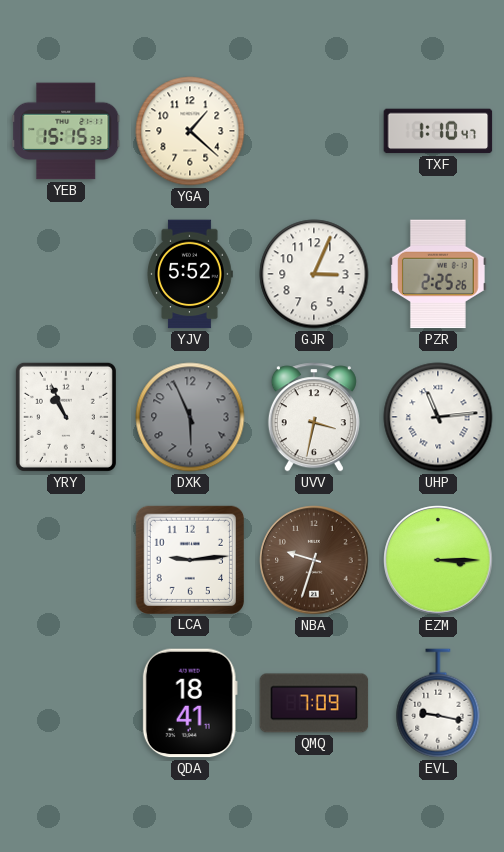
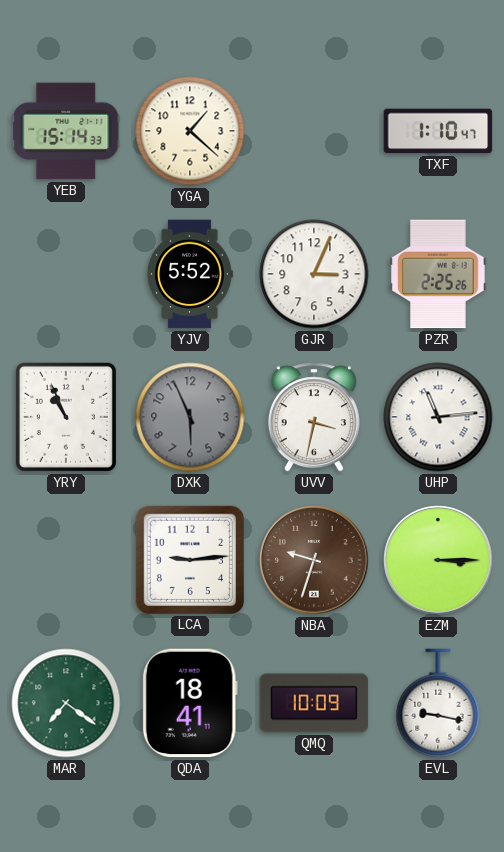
YEB: 15:15 -> 15:14 (66, 131)
MAR: none -> 7:21 (66, 703)
QMQ: 7:09 -> 10:09 (314, 703)
